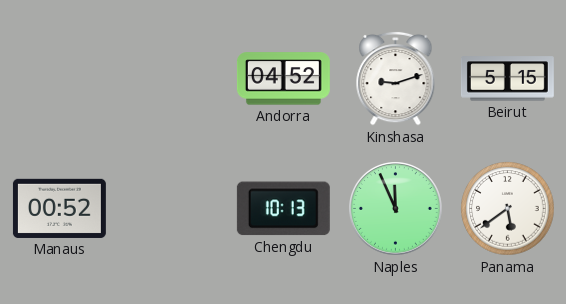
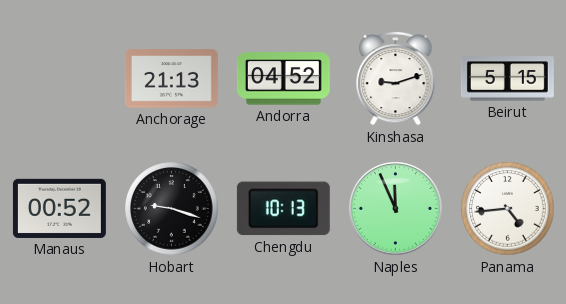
Anchorage: none -> 21:13 (171, 79)
Hobart: none -> 9:18 (172, 209)
Panama: 5:39 -> 4:44 (508, 209)
